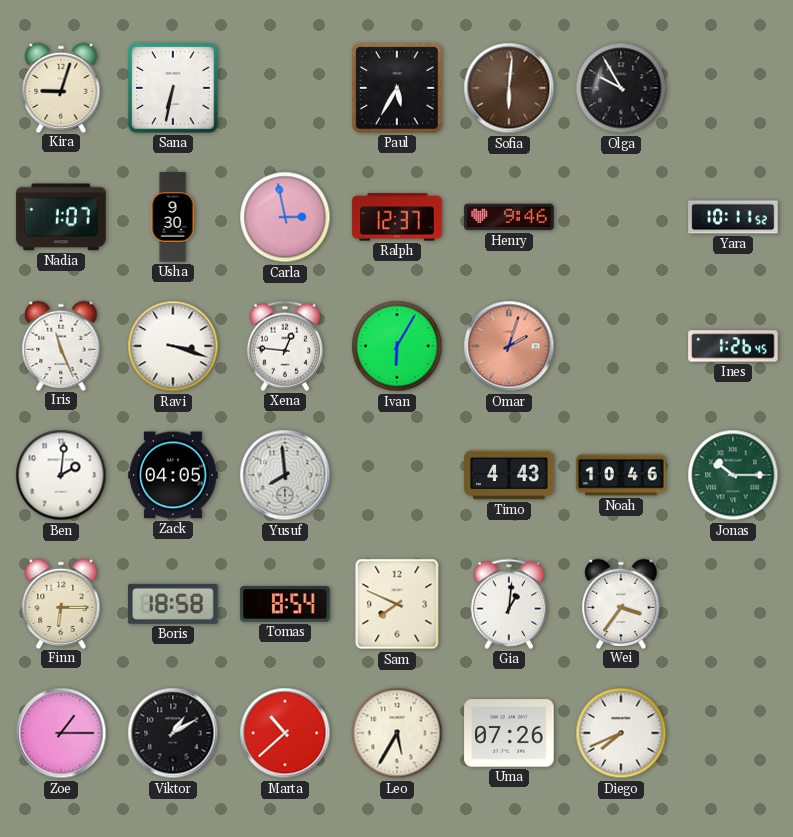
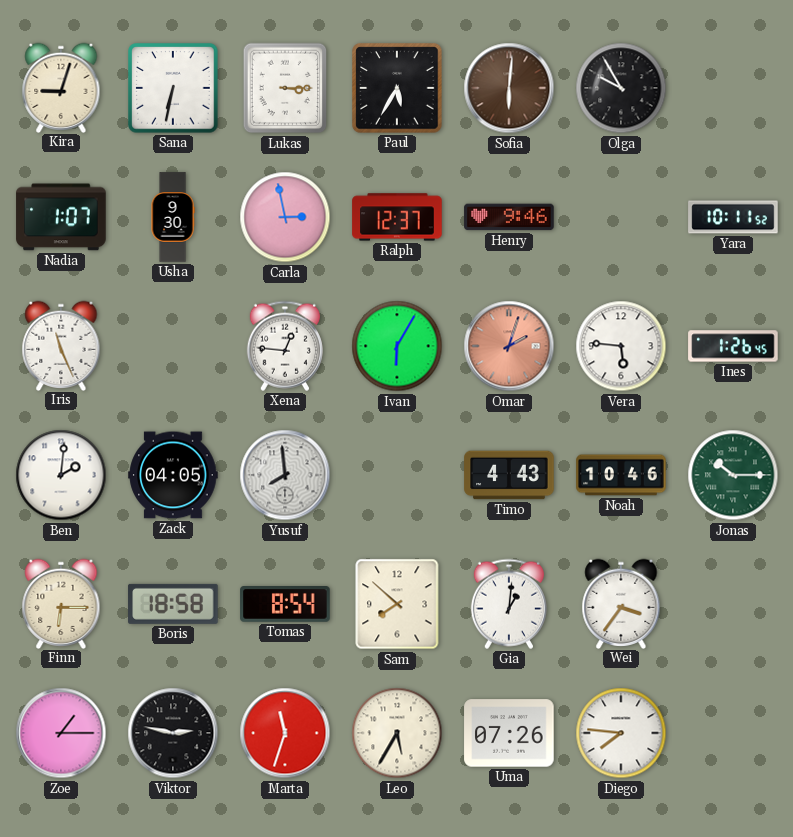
Lukas: none -> 3:15 (285, 88)
Ravi: 3:18 -> none (173, 346)
Vera: none -> 5:46 (621, 346)
Sam: 7:49 -> 7:52 (397, 604)
Viktor: 1:10 -> 2:47 (173, 733)
Marta: 10:38 -> 11:33 (285, 733)
Diego: 7:41 -> 7:46 (621, 733)
